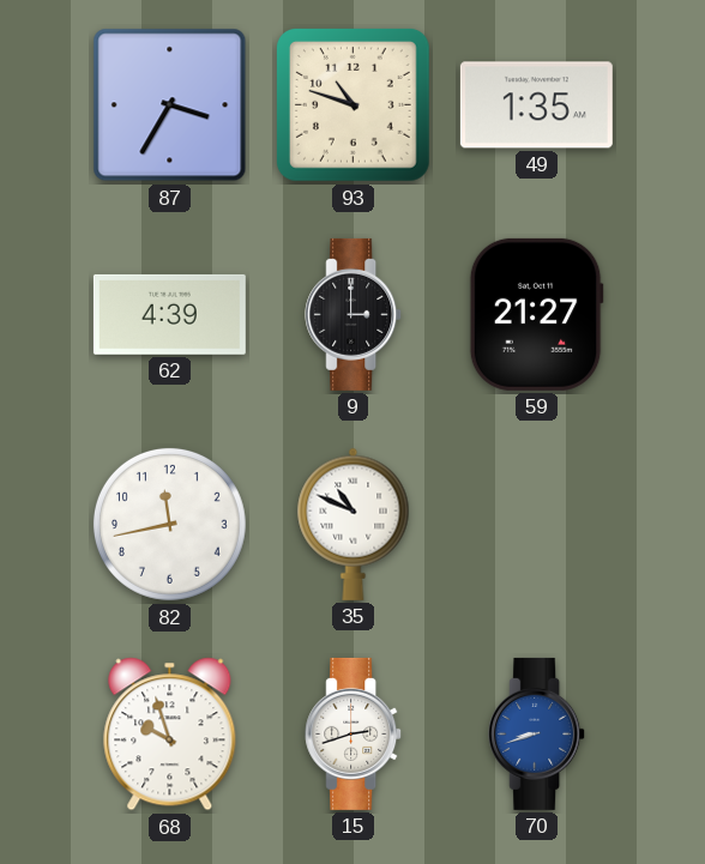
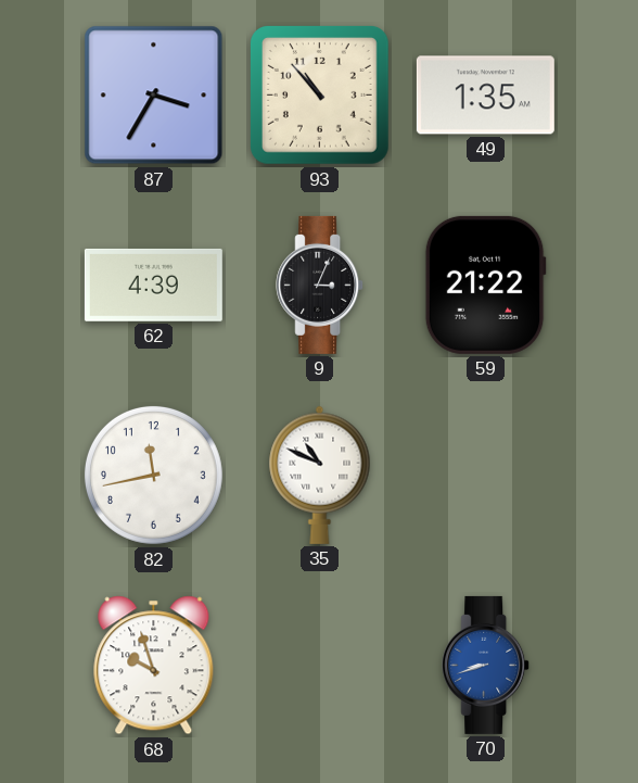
93: 10:48 -> 10:53 (319, 94)
9: 3:00 -> 3:04 (320, 285)
59: 21:27 -> 21:22 (485, 285)
15: 2:42 -> none (354, 733)
